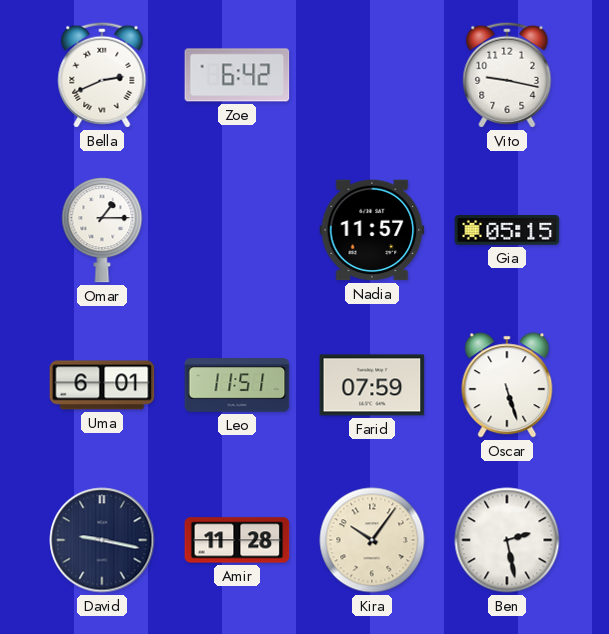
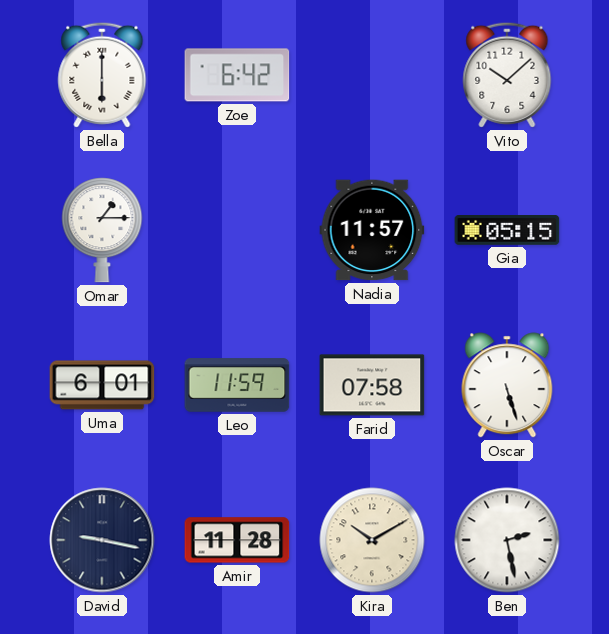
Bella: 2:41 -> 6:00 (102, 75)
Vito: 9:17 -> 10:08 (507, 75)
Leo: 11:51 -> 11:59 (237, 385)
Farid: 07:59 -> 07:58 (372, 385)
Kira: 10:06 -> 10:10 (372, 540)
